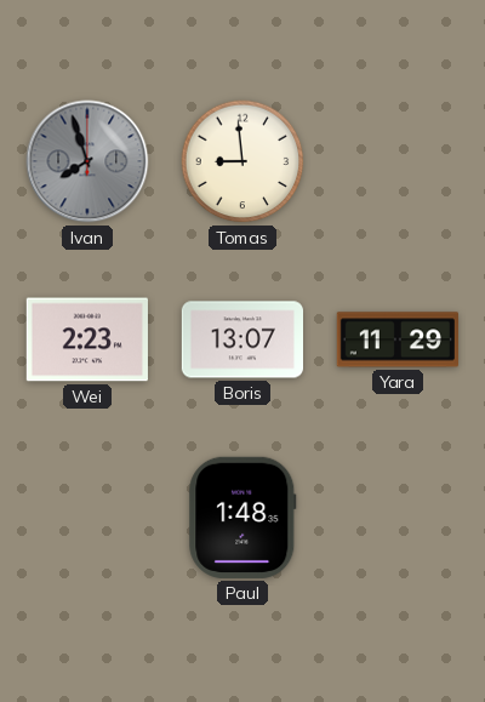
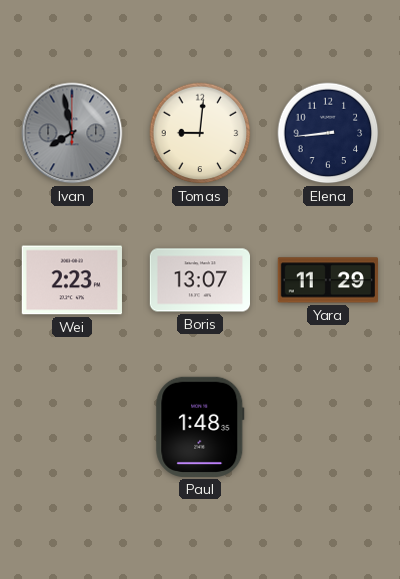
Ivan: 7:57 -> 7:58 (72, 133)
Tomas: 8:59 -> 9:01 (200, 133)
Elena: none -> 8:44 (328, 133)
